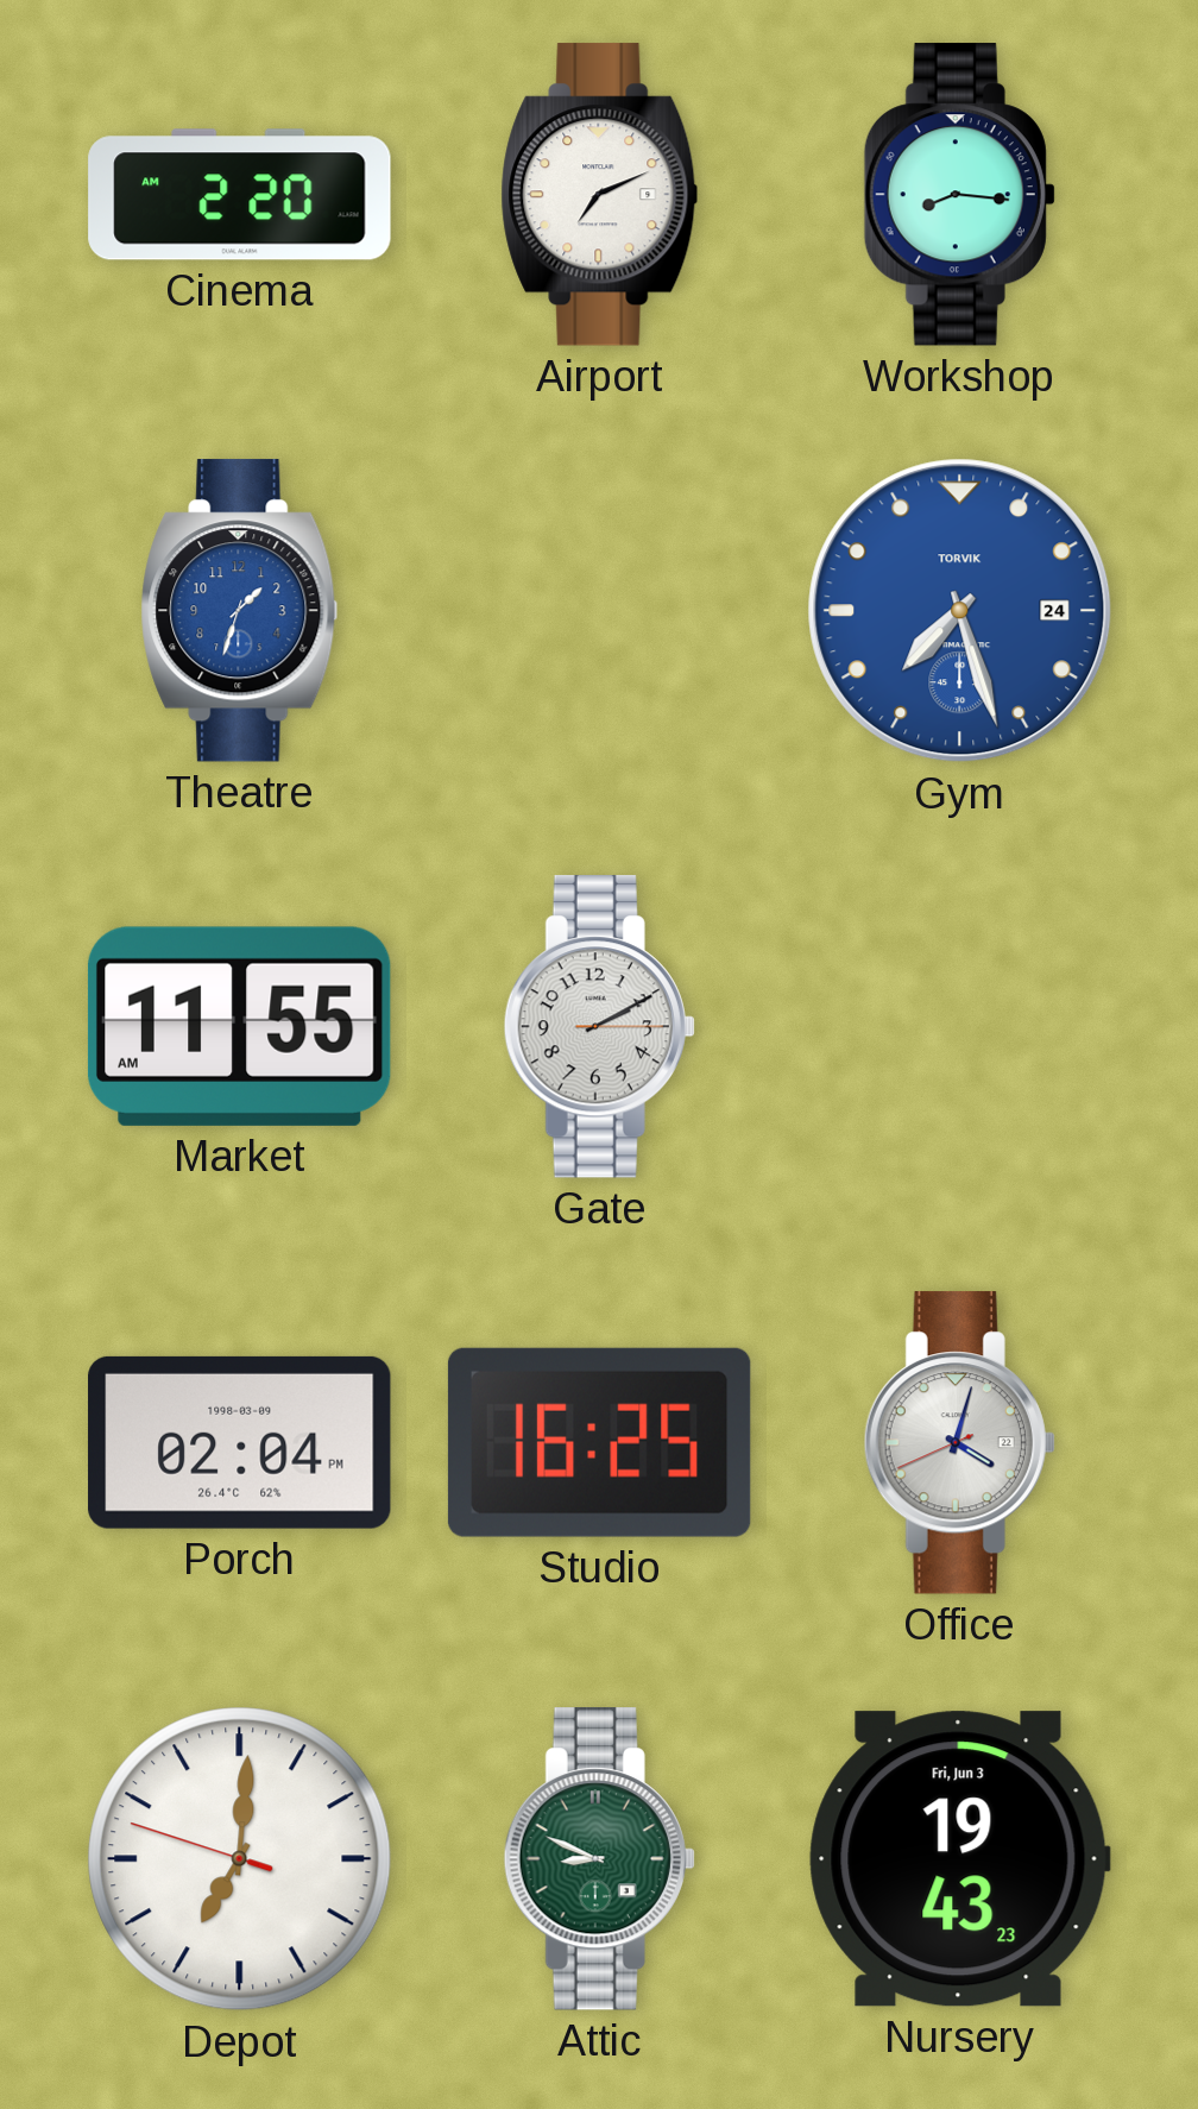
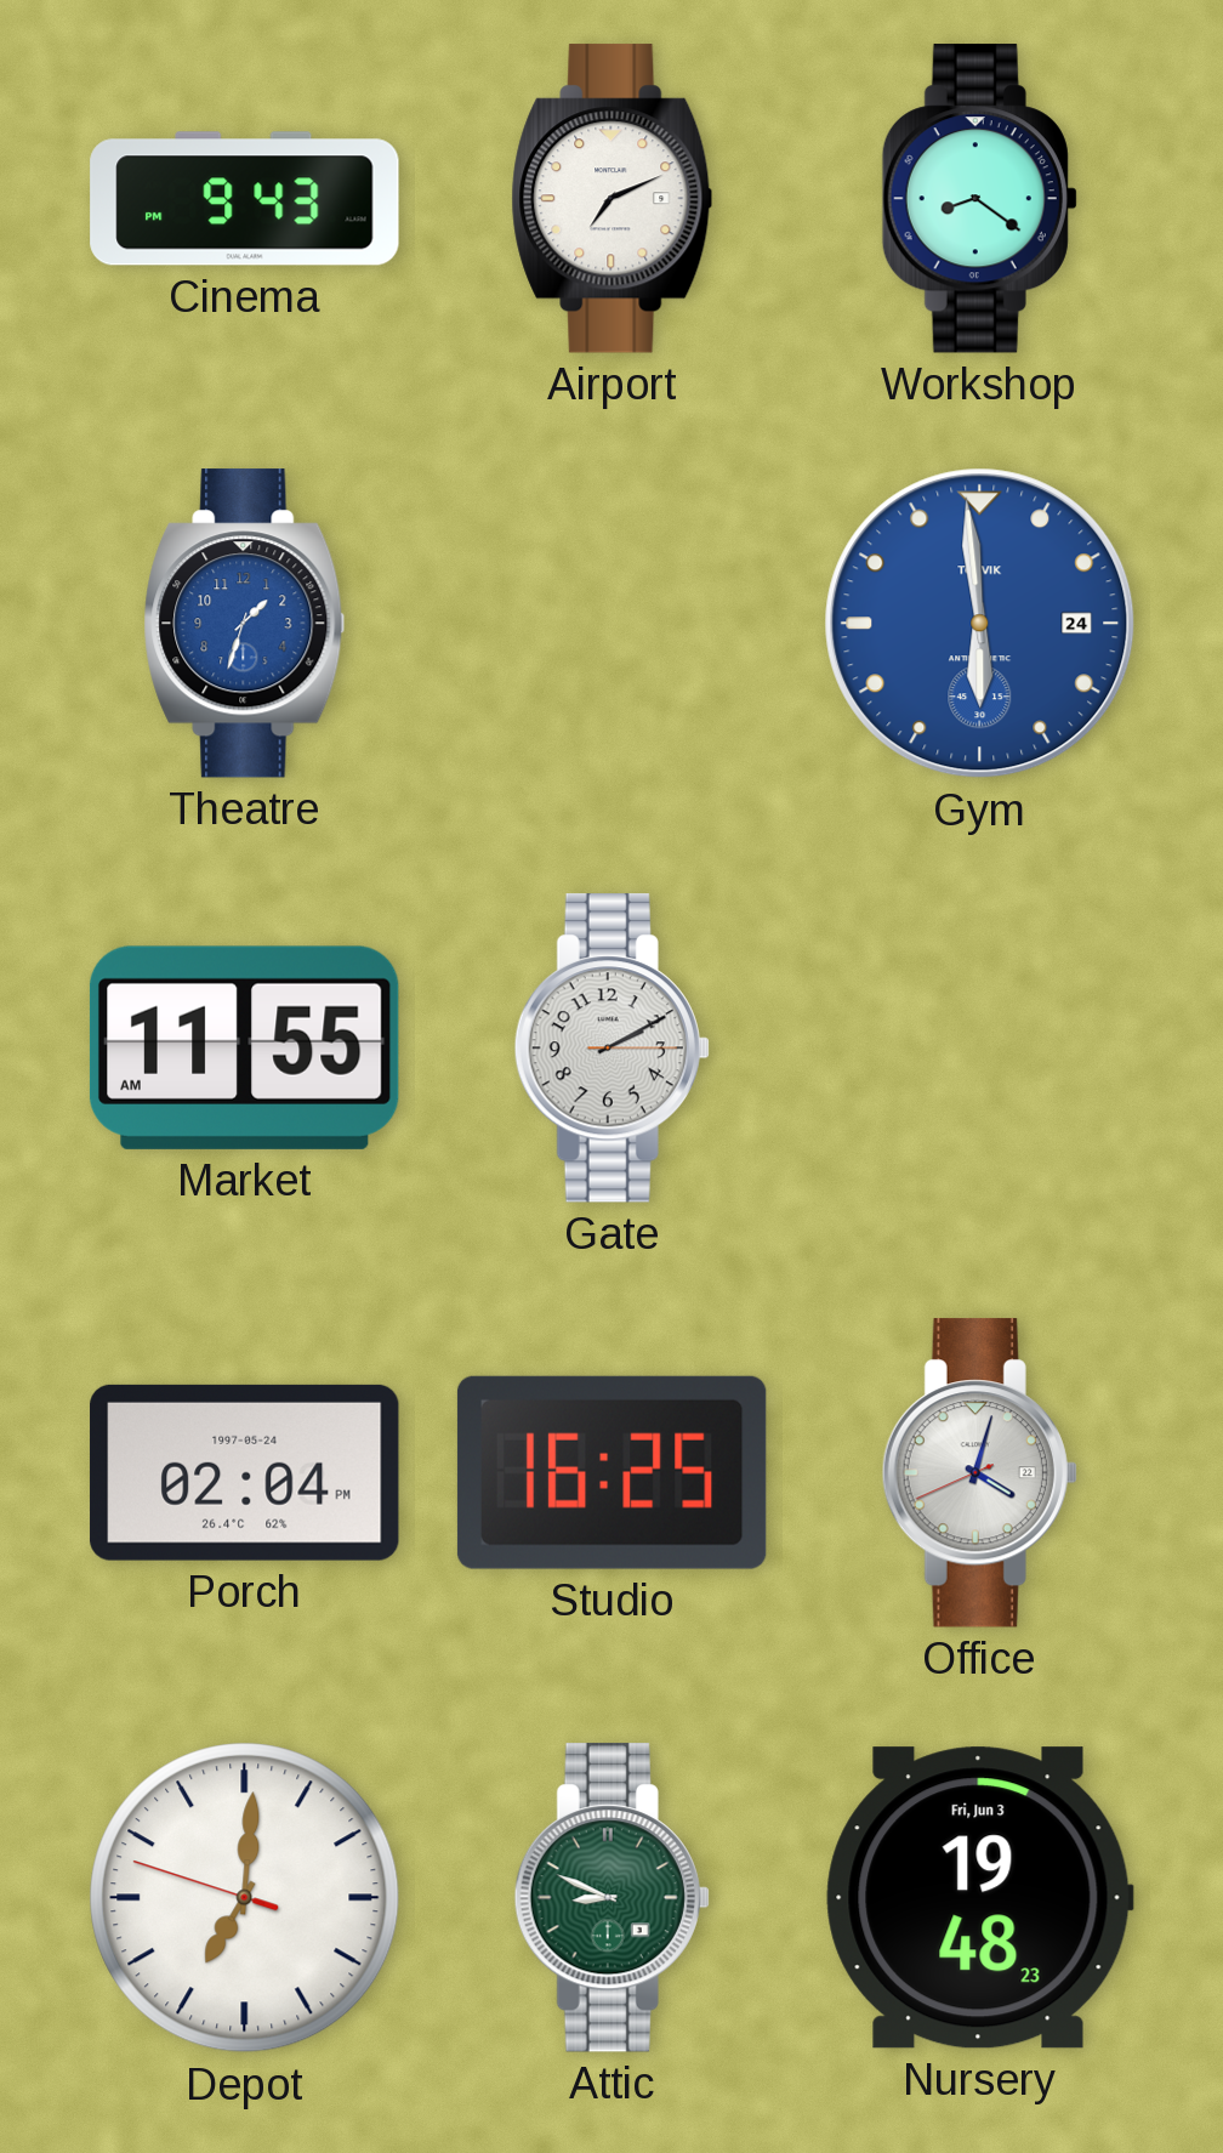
Cinema: 2:20 -> 9:43 (245, 199)
Workshop: 8:16 -> 8:21 (979, 199)
Gym: 7:27 -> 5:59 (980, 624)
Porch date: 1998-03-09 -> 1997-05-24 (245, 1472)
Nursery: 19:43 -> 19:48 (979, 1898)
